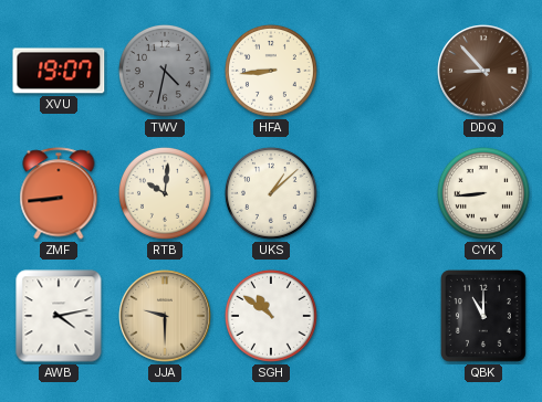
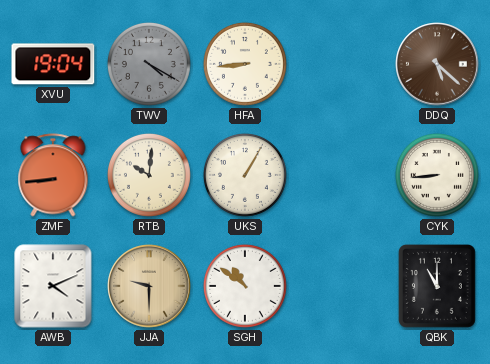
XVU: 19:07 -> 19:04 (53, 64)
TWV: 4:32 -> 4:20 (149, 64)
DDQ: 8:53 -> 5:22 (437, 64)
UKS: 1:08 -> 1:05 (245, 175)
AWB: 4:13 -> 4:11 (53, 286)
